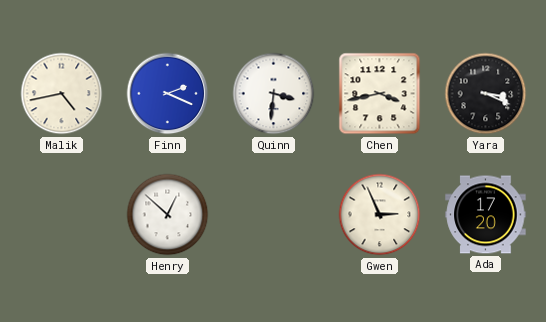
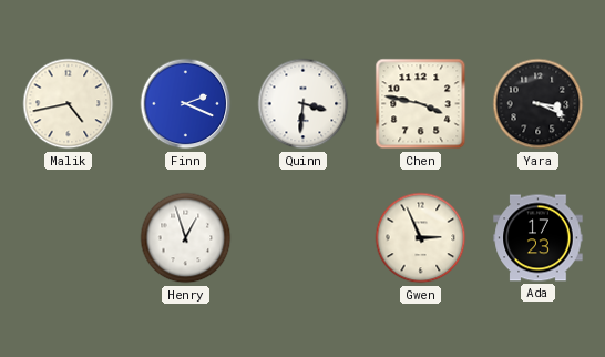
Chen: 3:43 -> 3:47 (421, 104)
Henry: 12:52 -> 12:57 (186, 238)
Ada: 17:20 -> 17:23 (539, 238)
